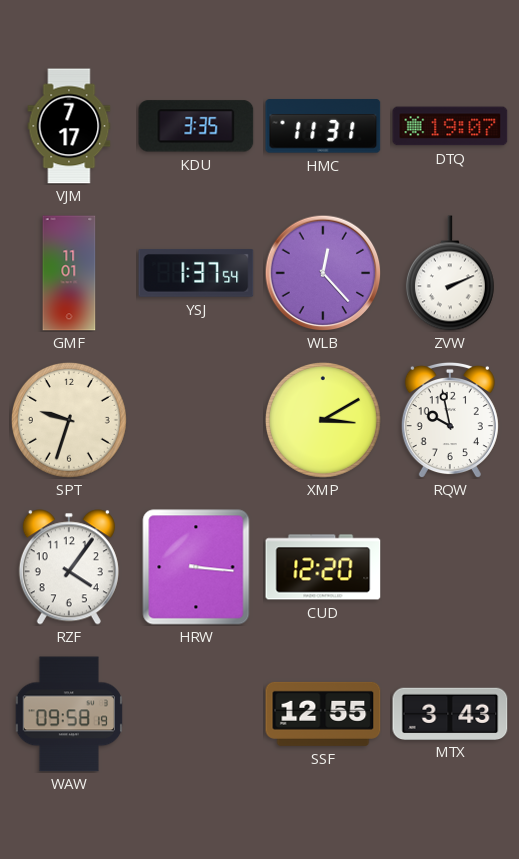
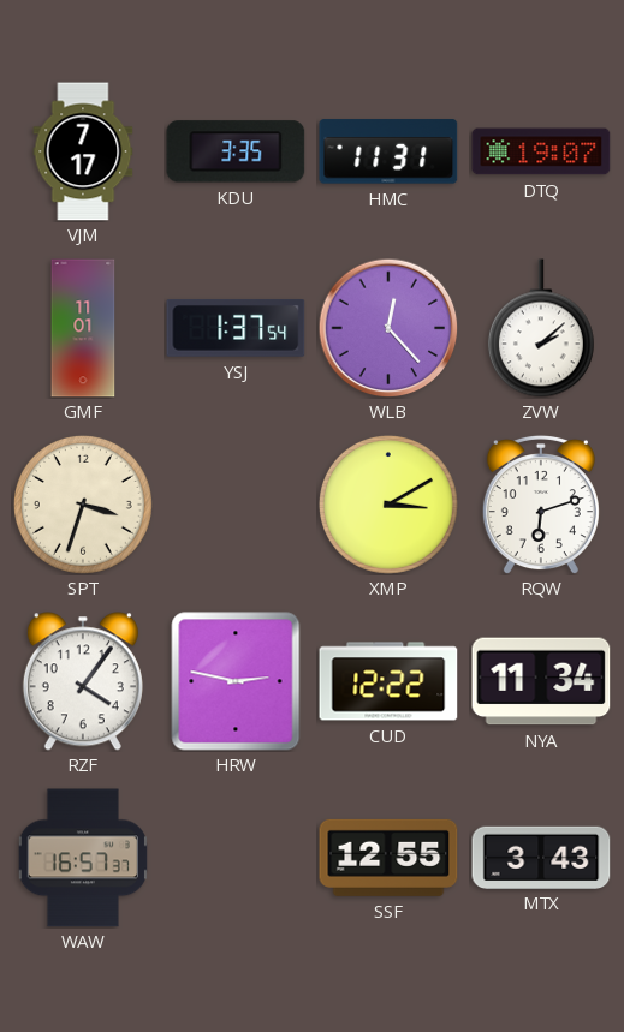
ZVW: 2:11 -> 2:08 (541, 328)
SPT: 9:33 -> 3:33 (83, 505)
RQW: 9:58 -> 6:12 (541, 505)
HRW: 3:16 -> 2:47 (236, 681)
CUD: 12:20 -> 12:22 (388, 681)
NYA: none -> 11:34 (541, 681)
WAW: 09:58 -> 16:57 (83, 858)
